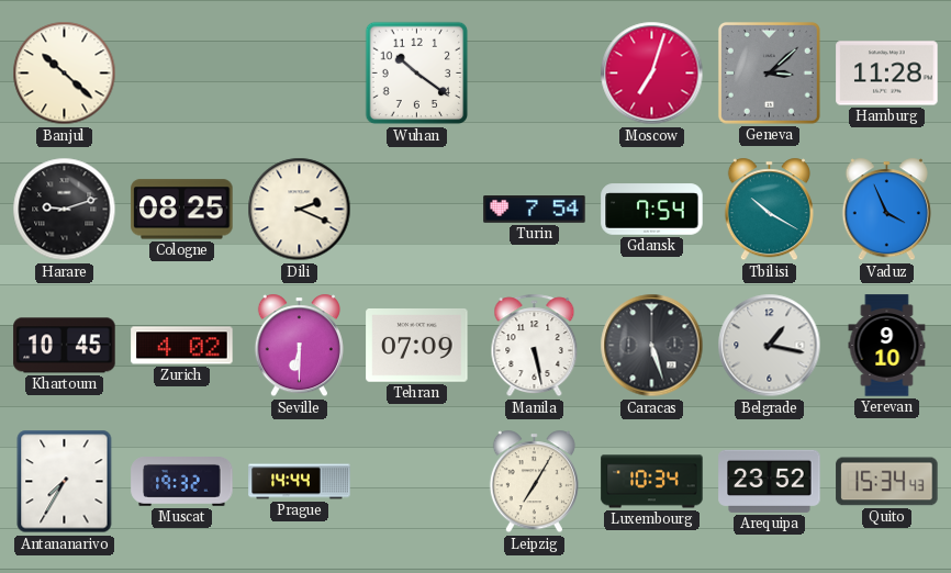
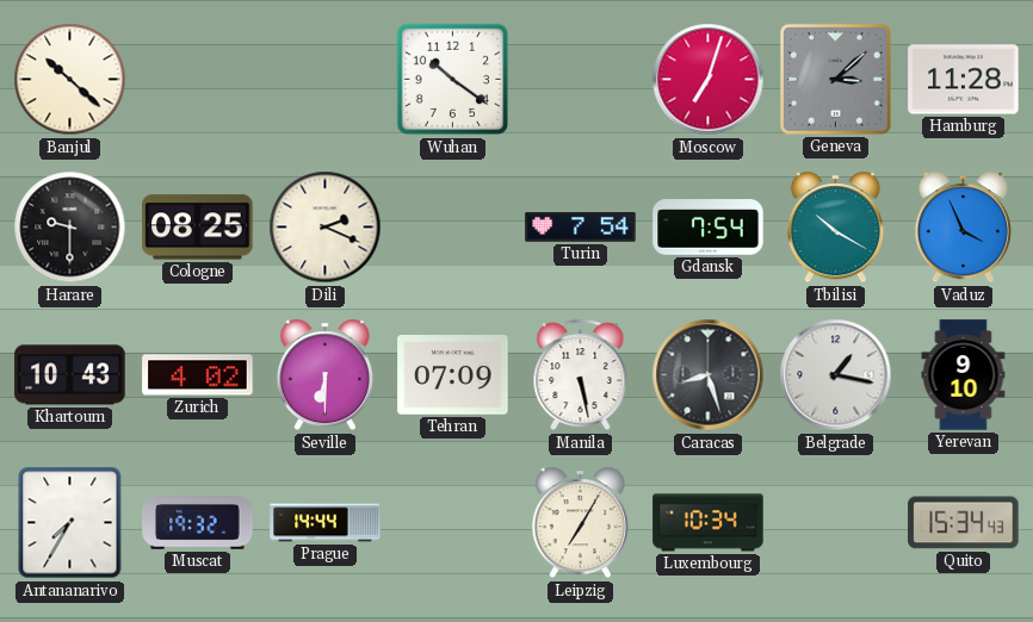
Harare: 9:12 -> 9:30 (70, 228)
Khartoum: 10:45 -> 10:43 (70, 375)
Caracas: 5:27 -> 8:27 (709, 375)
Arequipa: 23:52 -> none (770, 481)
